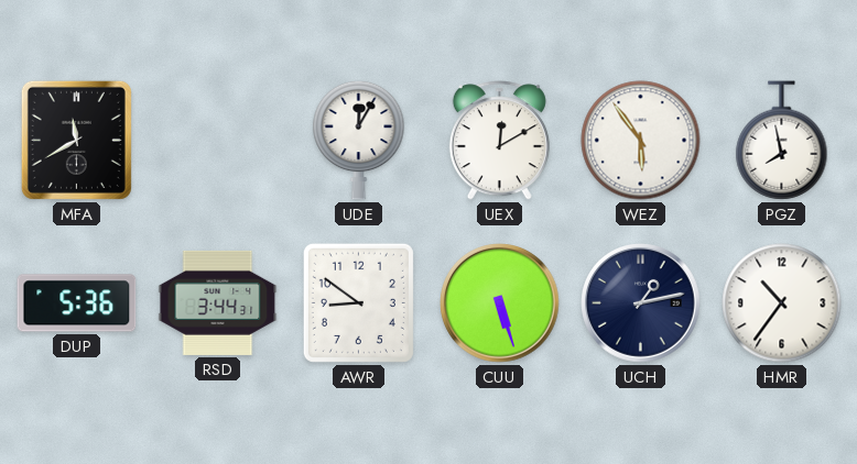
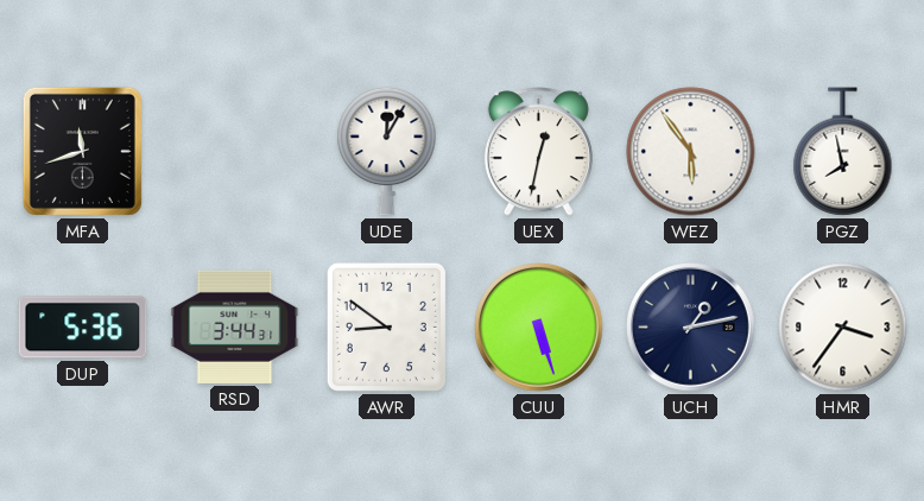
MFA: 11:40 -> 11:42 (82, 151)
UEX: 12:10 -> 12:32 (538, 152)
HMR: 10:36 -> 3:36 (843, 328)
